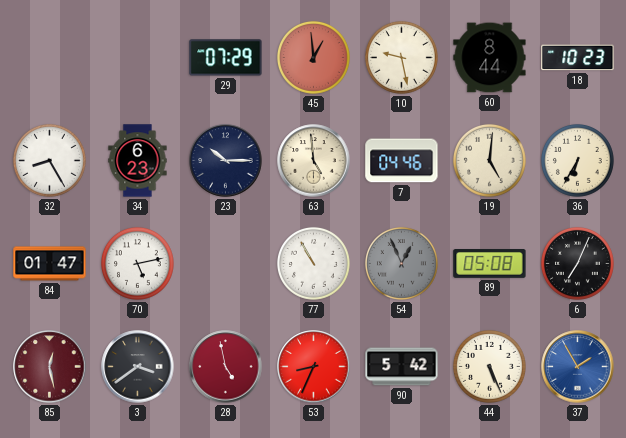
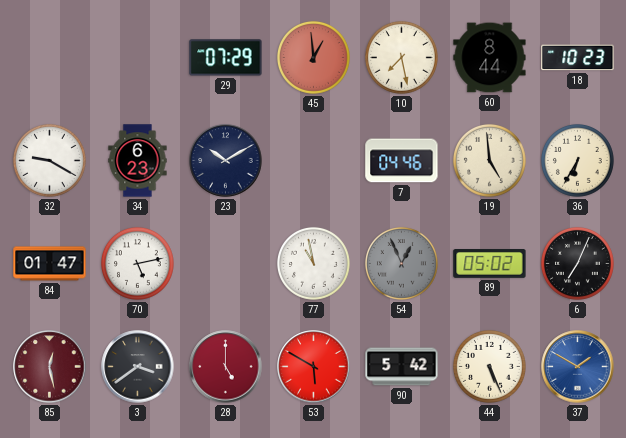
10: 9:28 -> 7:28 (401, 57)
32: 8:25 -> 9:20 (49, 160)
23: 10:15 -> 10:10 (226, 161)
63: 4:59 -> none (314, 161)
19: 5:01 -> 4:59 (489, 160)
77: 10:55 -> 10:58 (313, 263)
89: 05:08 -> 05:02 (490, 264)
28: 4:58 -> 5:00 (226, 367)
53: 8:34 -> 5:50 (314, 367)
37: 1:55 -> 1:50 (578, 367)
